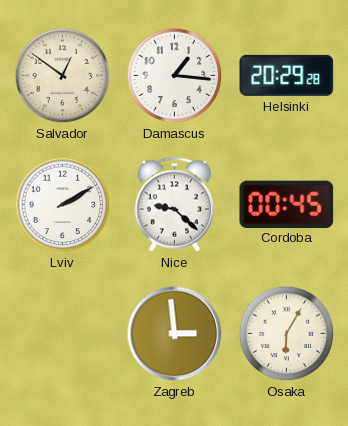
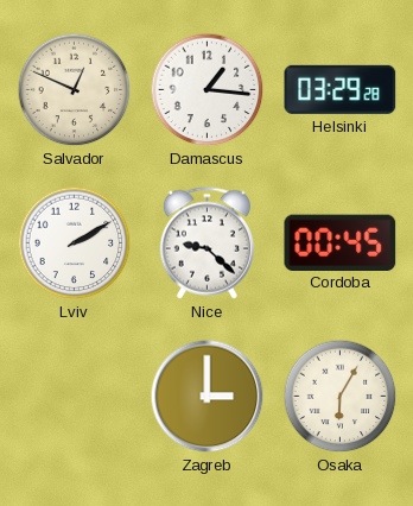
Salvador: 12:51 -> 12:49 (75, 90)
Helsinki: 20:29 -> 03:29 (341, 89)
Zagreb: 2:59 -> 3:00 (208, 397)
